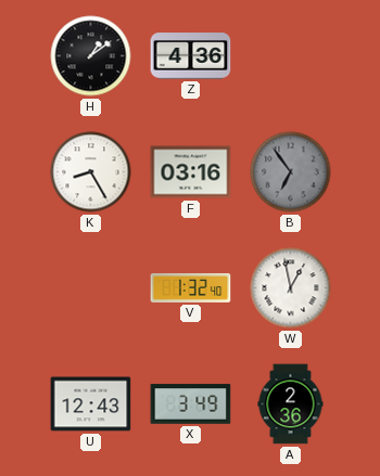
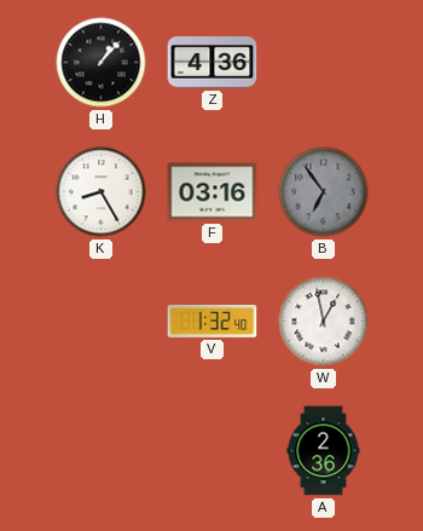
H: 1:09 -> 1:07 (102, 63)
U: 12:43 -> none (91, 404)
X: 3:49 -> none (191, 404)
